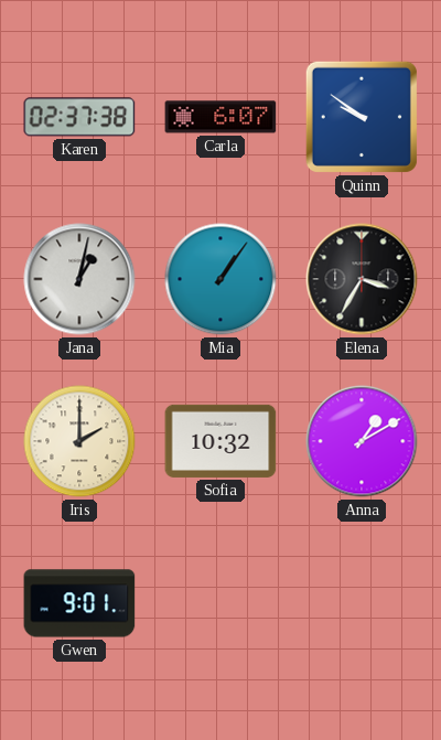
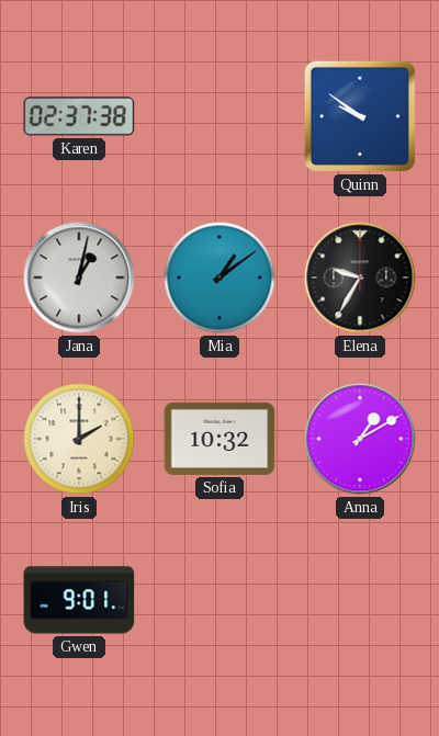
Carla: 6:07 -> none (220, 117)
Mia: 1:06 -> 1:09 (219, 278)
Elena: 3:35 -> 9:35 (360, 278)
